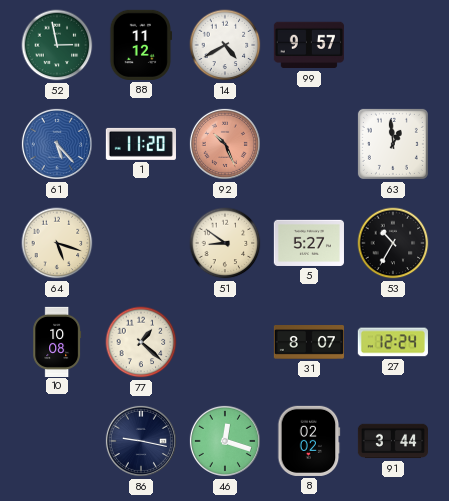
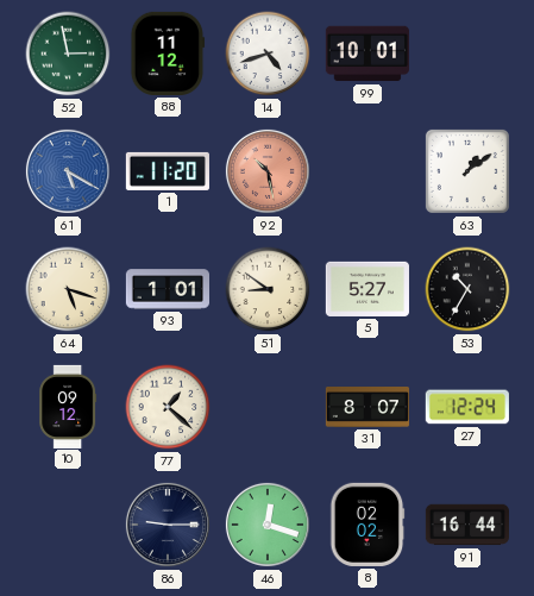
14: 4:40 -> 4:42 (268, 54)
99: 9:57 -> 10:01 (367, 54)
61: 5:23 -> 5:20 (68, 171)
92: 10:26 -> 10:28 (268, 171)
63: 12:59 -> 1:09 (467, 171)
93: none -> 1:01 (167, 289)
10: 10:08 -> 09:12 (68, 406)
86: 9:17 -> 9:15 (168, 525)
91: 3:44 -> 16:44 (466, 525)
